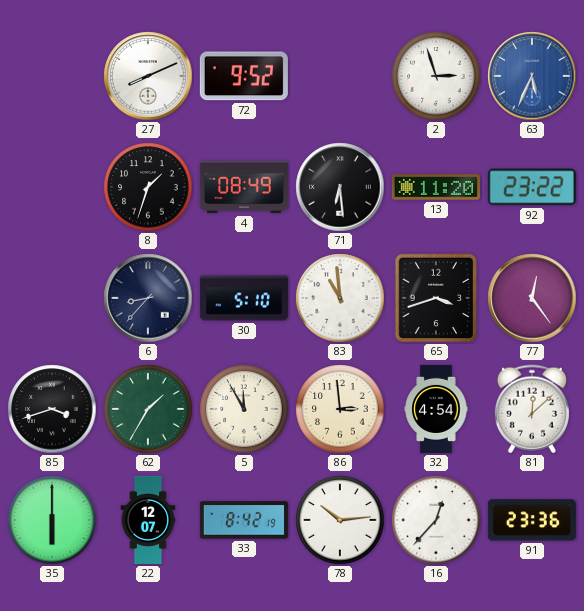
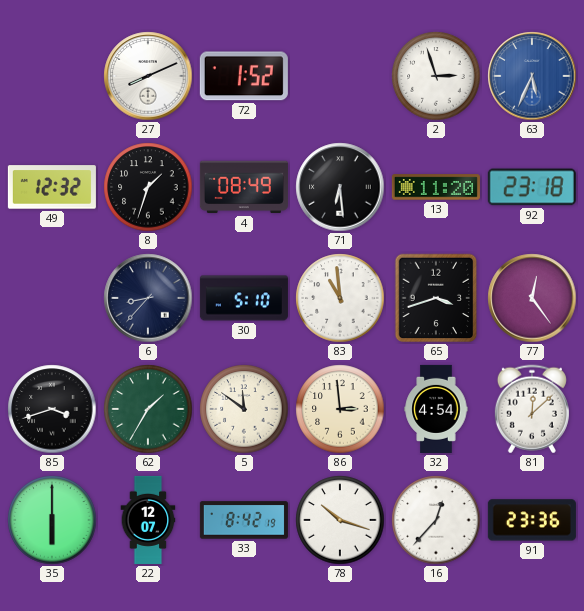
72: 9:52 -> 1:52 (244, 76)
49: none -> 12:32 (52, 187)
92: 23:22 -> 23:18 (532, 187)
5: 11:55 -> 11:51 (244, 409)
78: 10:14 -> 10:18 (340, 520)
